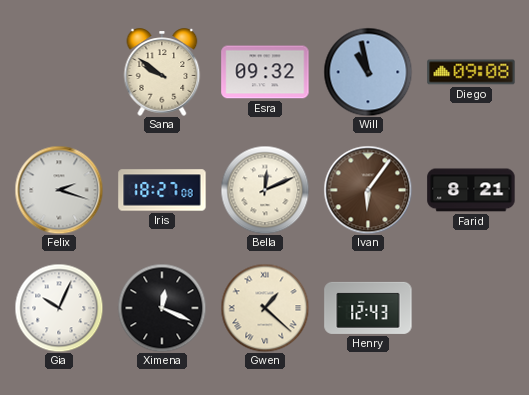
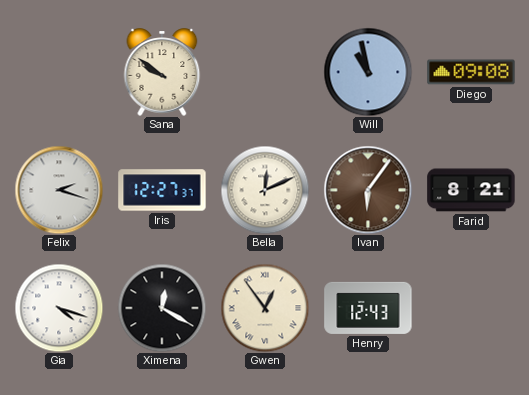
Esra: 09:32 -> none (265, 72)
Iris: 18:27 -> 12:27 (162, 190)
Gia: 10:04 -> 4:18 (59, 308)
Ximena: 12:19 -> 12:20 (162, 308)
Gwen: 1:22 -> 12:54 (265, 308)
